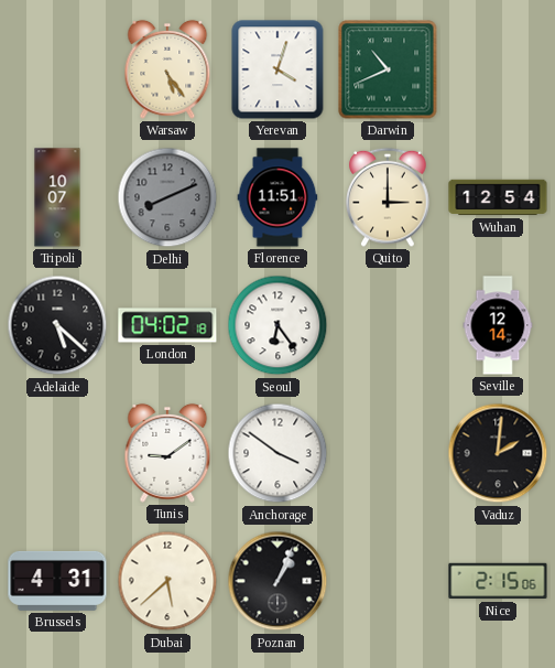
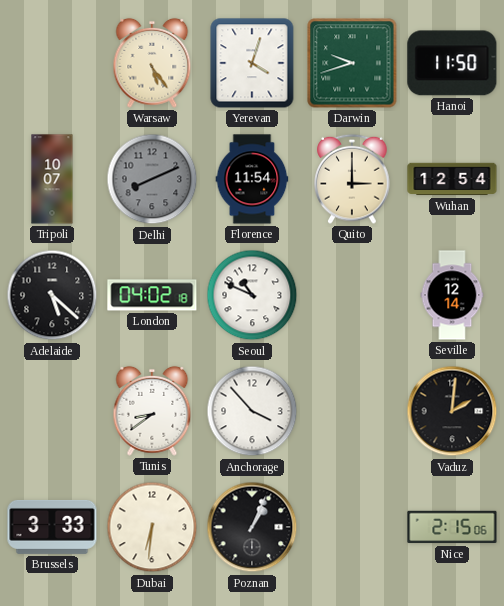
Darwin: 10:41 -> 9:42 (352, 63)
Hanoi: none -> 11:50 (452, 63)
Florence: 11:51 -> 11:54 (252, 179)
Seoul: 6:24 -> 10:49 (252, 295)
Tunis: 9:09 -> 8:39 (152, 411)
Anchorage: 3:51 -> 3:53 (252, 411)
Brussels: 4:31 -> 3:33 (52, 527)
Dubai: 5:38 -> 6:31 (152, 527)
